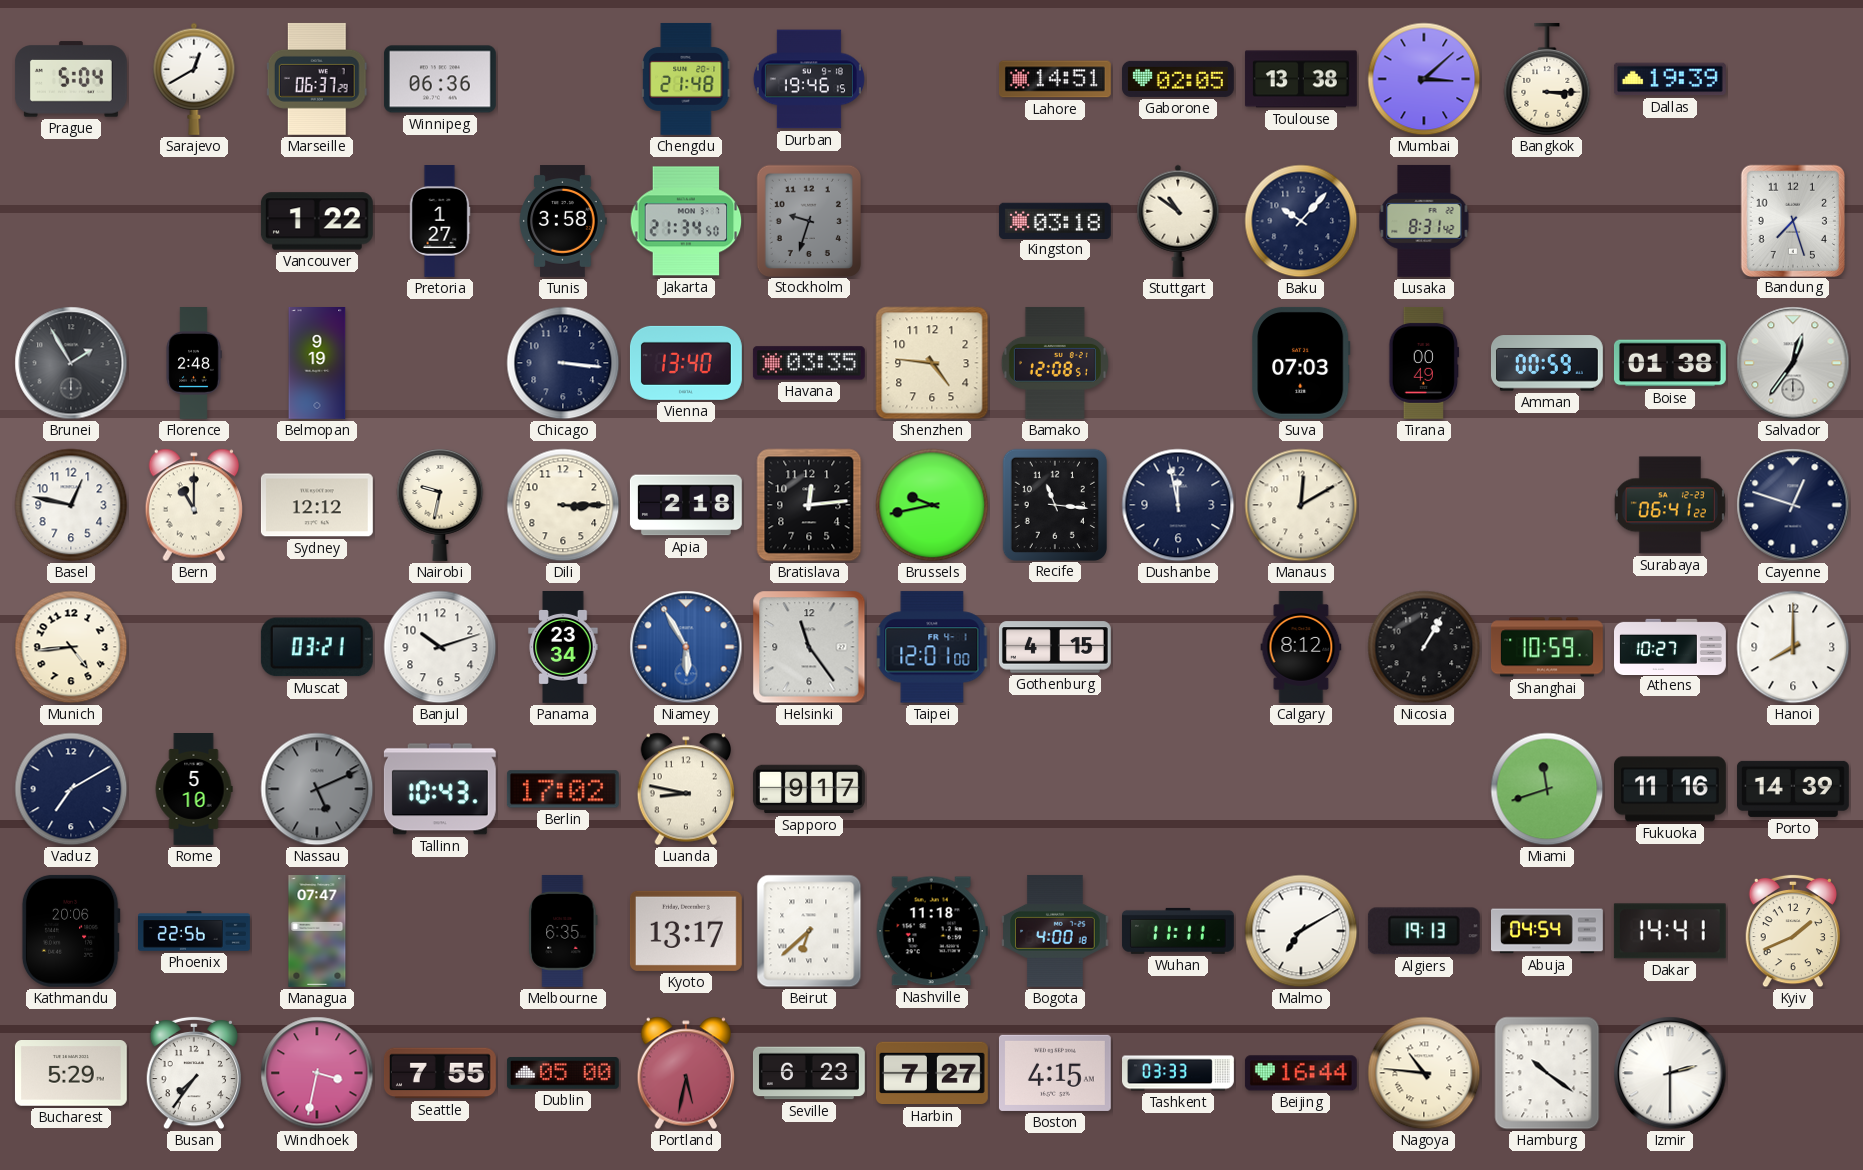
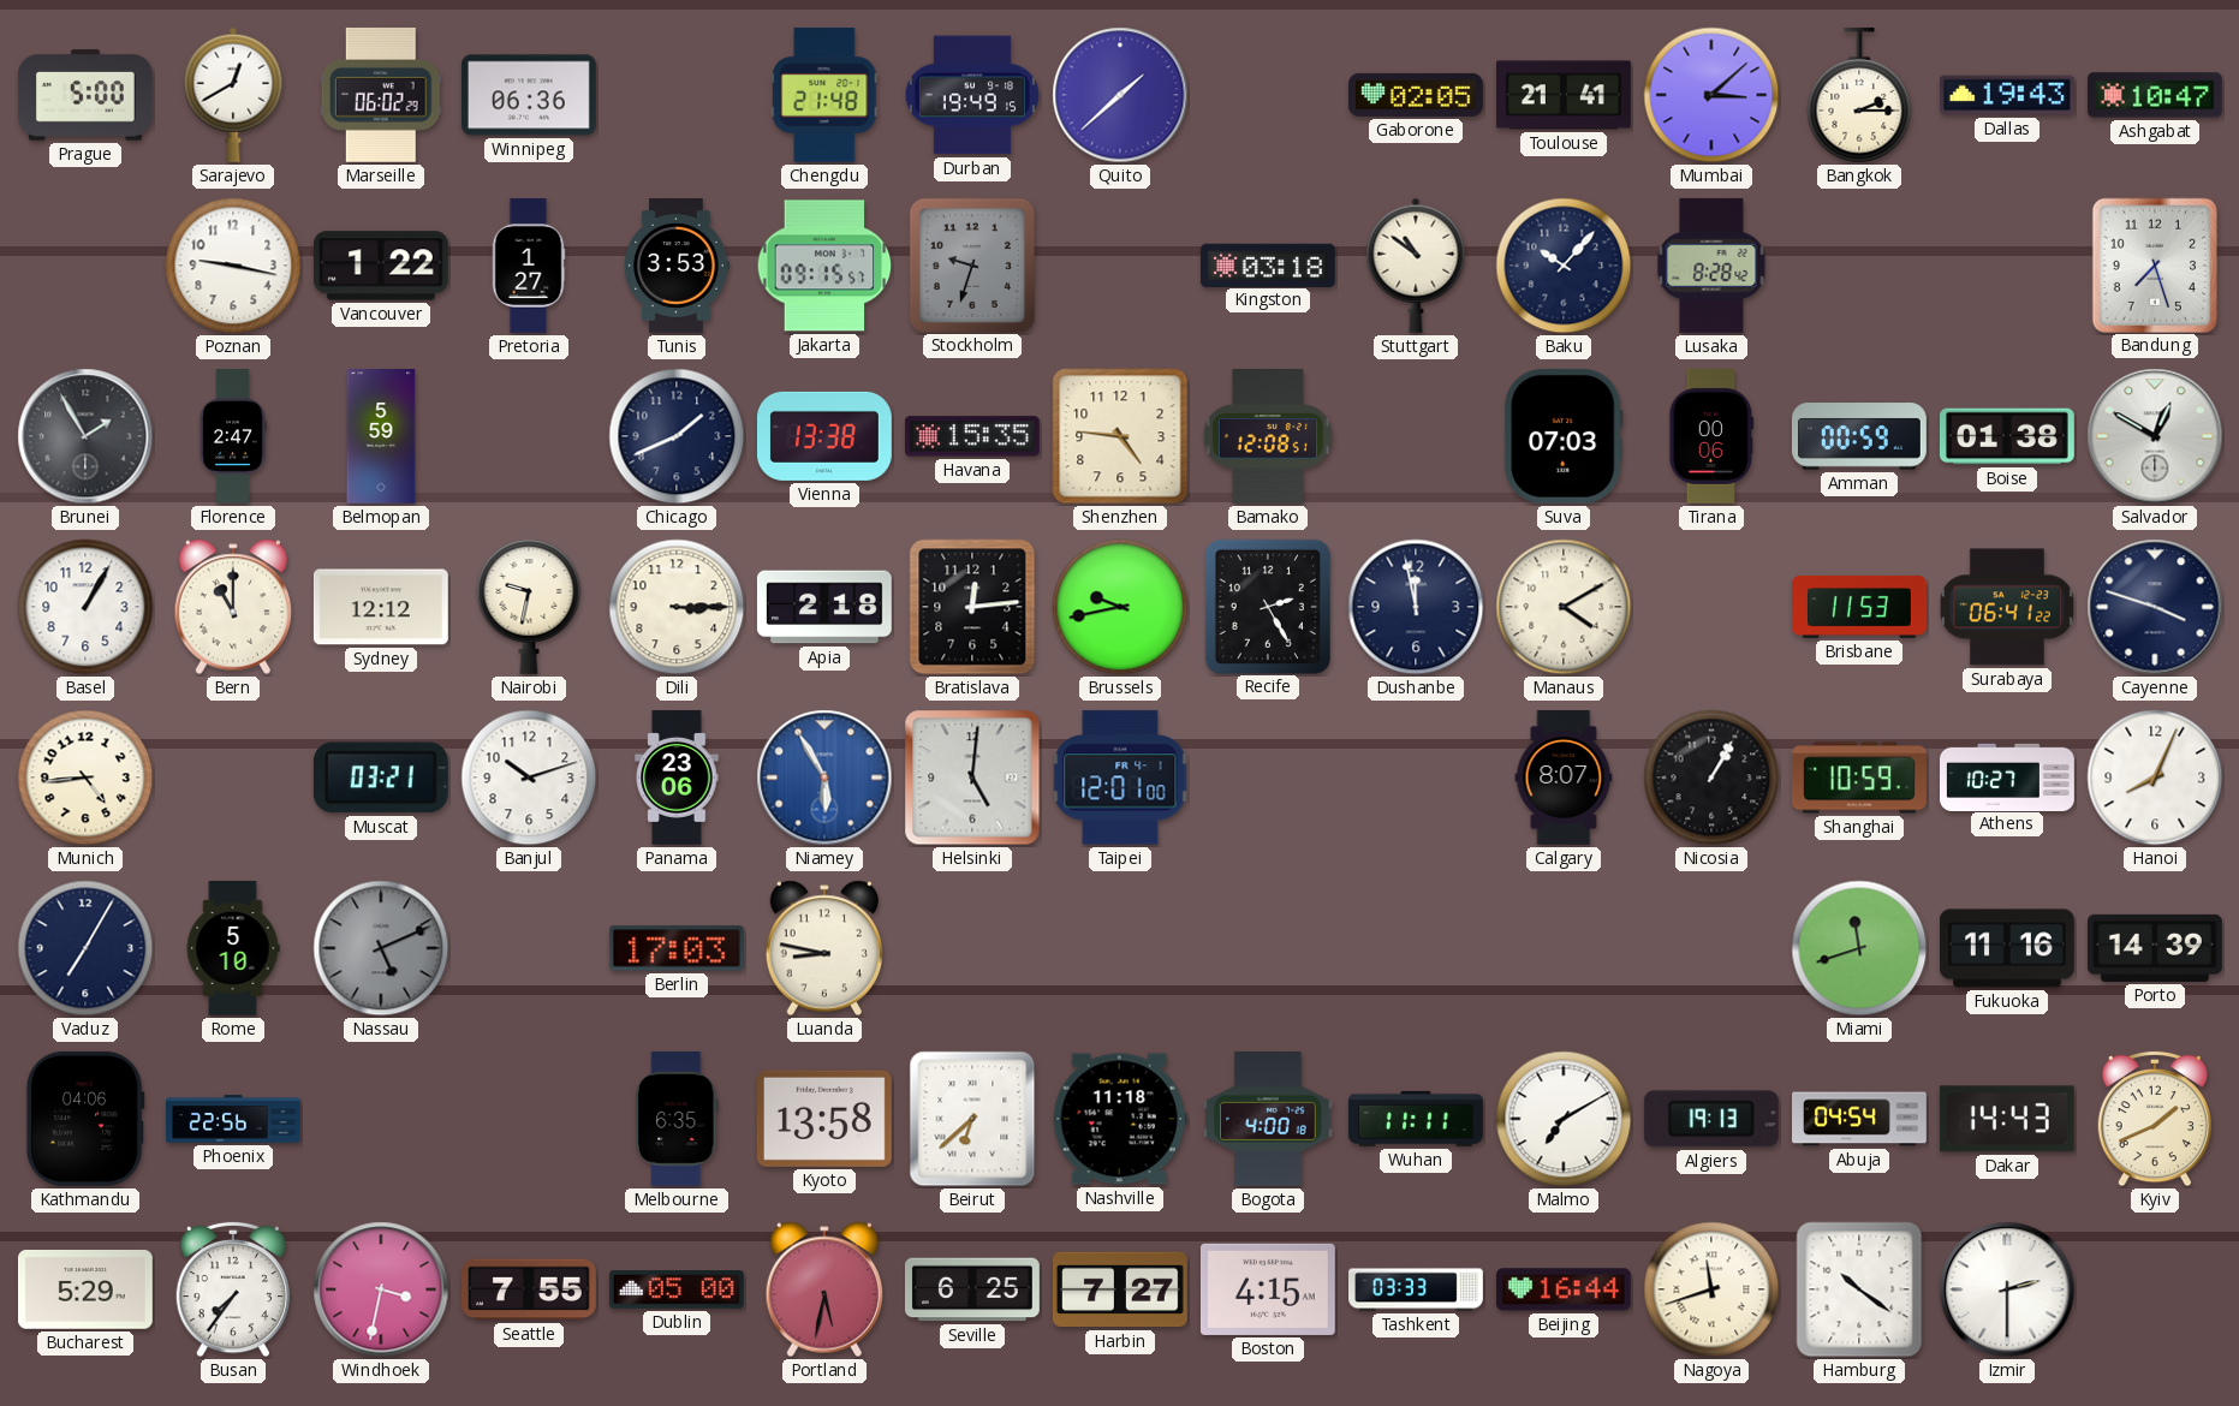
Prague: 5:04 -> 5:00 (85, 95)
Marseille: 06:37 -> 06:02 (381, 95)
Durban: 19:46 -> 19:49 (972, 95)
Quito: none -> 1:38 (1120, 95)
Lahore: 14:51 -> none (1055, 79)
Toulouse: 13:38 -> 21:41 (1564, 95)
Bangkok: 3:15 -> 2:15 (1859, 95)
Dallas: 19:39 -> 19:43 (2007, 95)
Ashgabat: none -> 10:47 (2155, 95)
Poznan: none -> 9:17 (233, 266)
Tunis: 3:58 -> 3:53 (677, 267)
Jakarta: 21:34 -> 09:15 (824, 266)
Lusaka: 8:31 -> 8:28 (1711, 266)
Florence: 2:48 -> 2:47 (233, 437)
Belmopan: 9:19 -> 5:59 (381, 437)
Chicago: 3:16 -> 1:41 (677, 436)
Vienna: 13:40 -> 13:38 (824, 436)
Havana: 03:35 -> 15:35 (972, 436)
Tirana: 00:49 -> 00:06 (1711, 436)
Salvador: 12:36 -> 12:50 (2155, 436)
Basel: 12:47 -> 1:05 (85, 607)
Recife: 11:16 -> 2:25 (1267, 606)
Manaus: 12:10 -> 4:10 (1564, 607)
Brisbane: none -> 11:53 (1860, 607)
Cayenne: 12:48 -> 3:48 (2155, 607)
Panama: 23:34 -> 23:06 (677, 779)
Helsinki: 11:24 -> 5:01 (972, 778)
Gothenburg: 4:15 -> none (1055, 647)
Calgary: 8:12 -> 8:07 (1564, 779)
Hanoi: 8:00 -> 8:04 (2155, 778)
Vaduz: 7:10 -> 7:05 (85, 948)
Tallinn: 10:43 -> none (440, 789)
Berlin: 17:02 -> 17:03 (677, 948)
Sapporo: 9:17 -> none (809, 789)
Kathmandu: 20:06 -> 04:06 (85, 1119)
Managua: 07:47 -> none (317, 932)
Kyoto: 13:17 -> 13:58 (824, 1119)
Dakar: 14:41 -> 14:43 (2007, 1119)
Seville: 6:23 -> 6:25 (972, 1289)
Nagoya: 10:46 -> 11:42 (1711, 1289)
